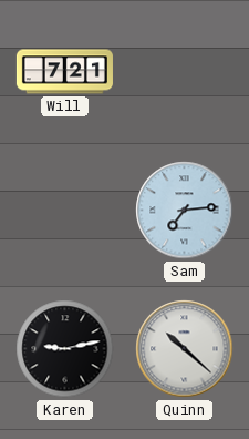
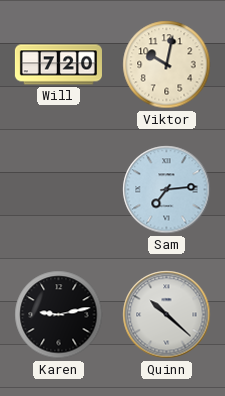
Will: 7:21 -> 7:20 (58, 65)
Viktor: none -> 10:02 (167, 65)
